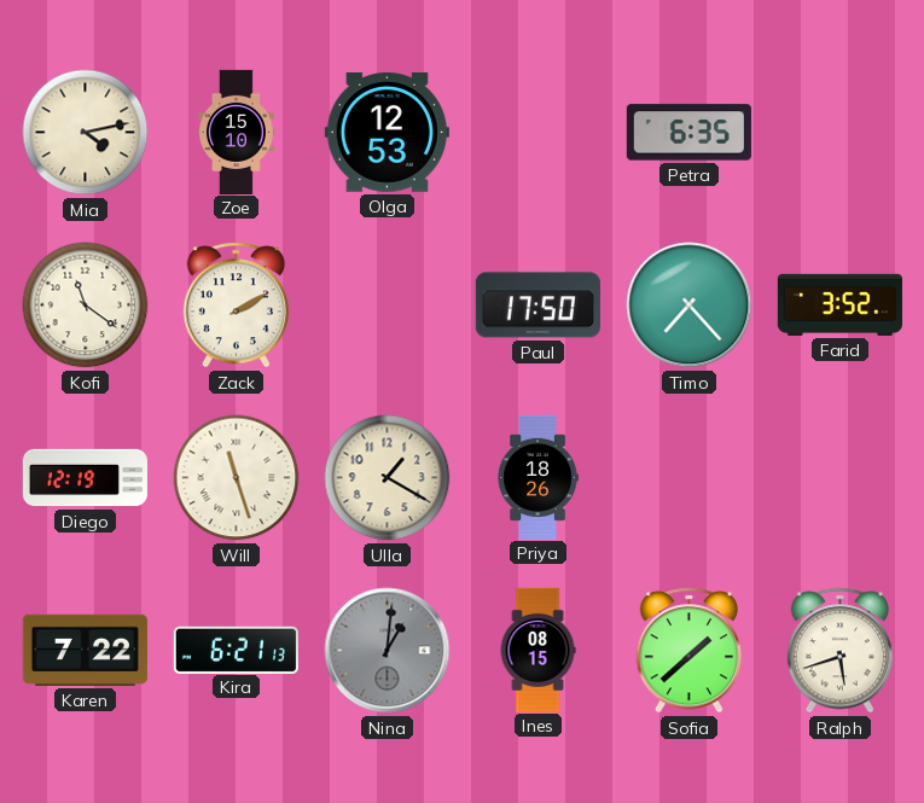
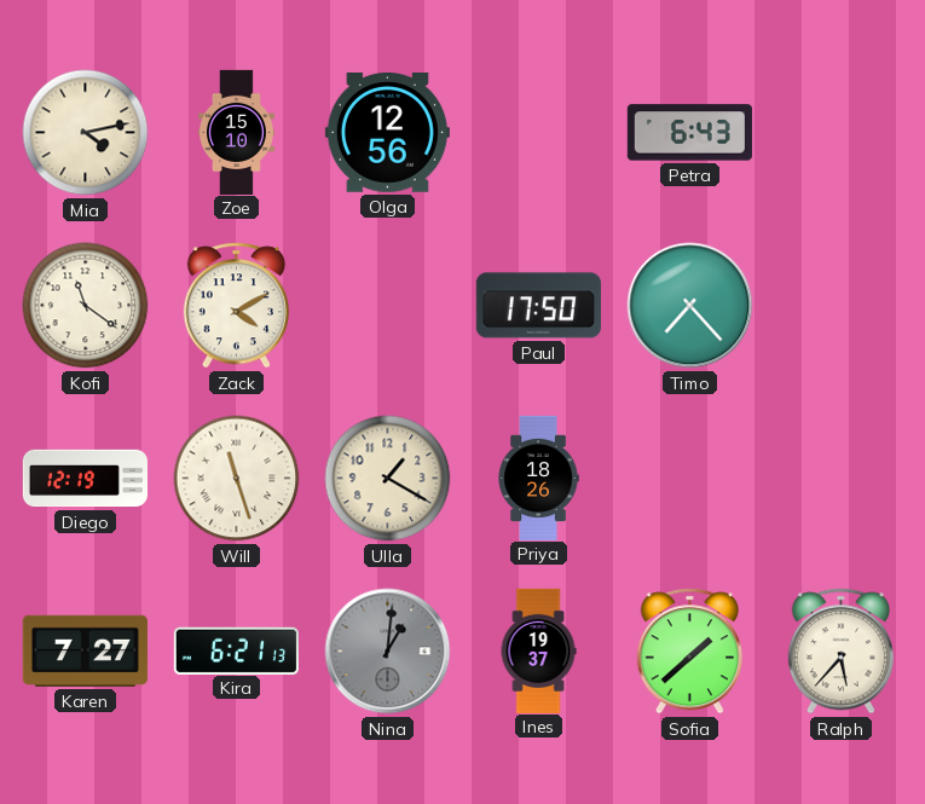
Olga: 12:53 -> 12:56 (387, 132)
Petra: 6:35 -> 6:43 (689, 133)
Zack: 2:10 -> 4:10 (236, 306)
Farid: 3:52 -> none (839, 304)
Karen: 7:22 -> 7:27 (85, 650)
Ines: 08:15 -> 19:37 (538, 650)
Ralph: 5:42 -> 5:37 (840, 652)
